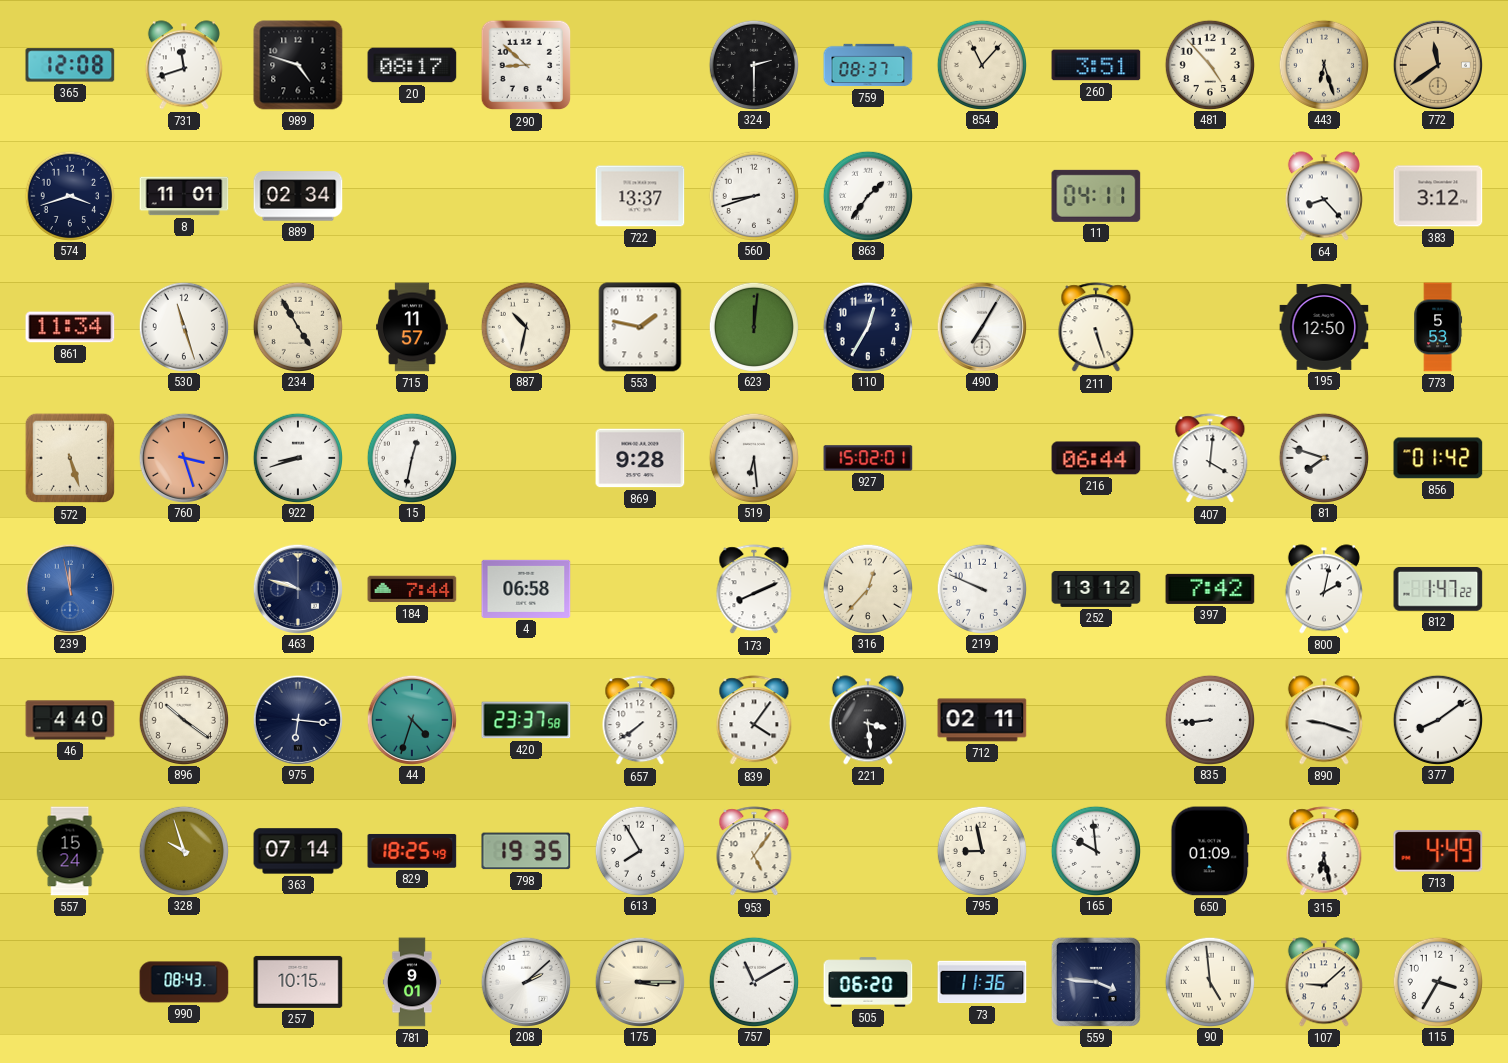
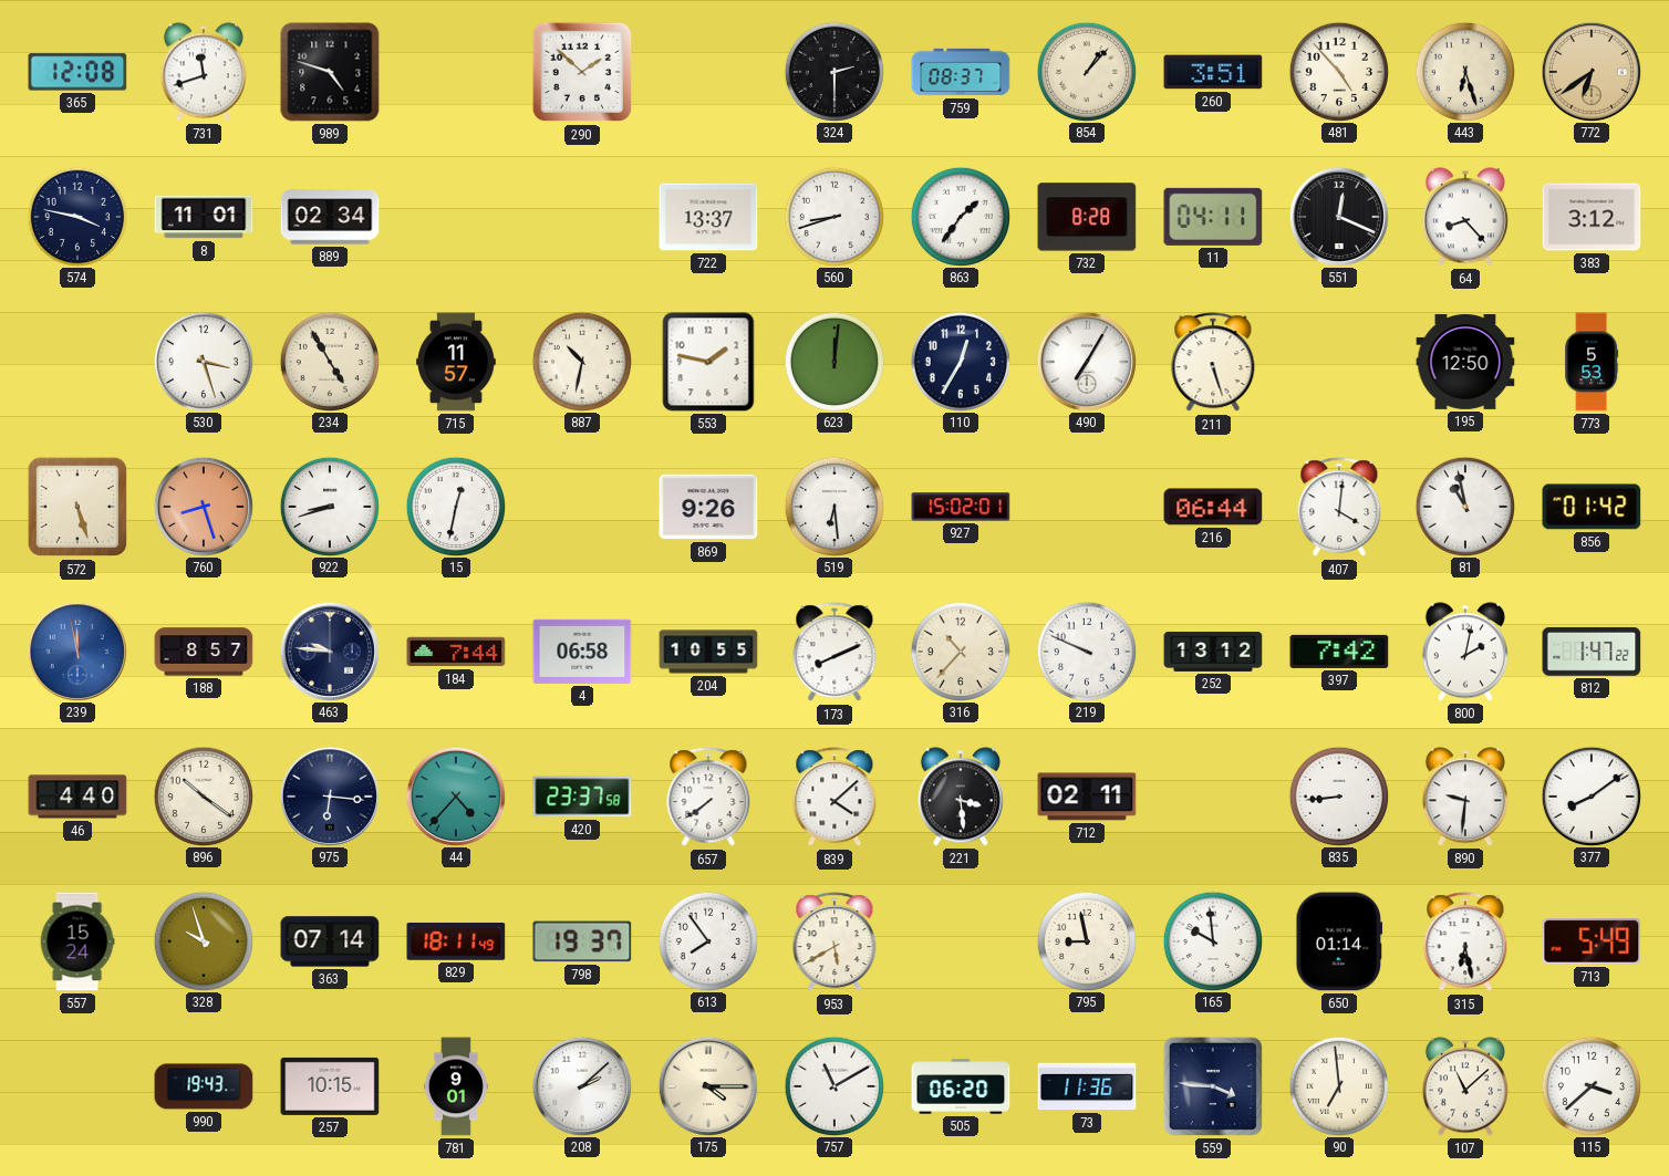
20: 08:17 -> none (412, 65)
290: 8:52 -> 1:52 (582, 72)
854: 11:07 -> 1:07 (1086, 71)
772: 11:39 -> 6:39 (1590, 71)
574: 3:42 -> 3:47 (76, 216)
732: none -> 8:28 (1087, 217)
551: none -> 12:19 (1338, 216)
861: 11:34 -> none (70, 327)
530: 11:27 -> 3:27 (203, 361)
760: 3:27 -> 8:27 (203, 506)
869: 9:28 -> 9:26 (708, 507)
81: 7:48 -> 10:58 (1464, 506)
188: none -> 8:57 (204, 652)
463: 9:48 -> 9:46 (329, 651)
204: none -> 10:55 (708, 652)
316: 12:37 -> 10:37 (960, 651)
44: 4:33 -> 4:37 (455, 795)
839: 4:06 -> 4:08 (834, 798)
890: 9:18 -> 9:31 (1465, 797)
829: 18:25 -> 18:11 (456, 941)
798: 19:35 -> 19:37 (582, 941)
613: 7:55 -> 7:54 (707, 940)
953: 5:06 -> 5:40 (834, 943)
650: 01:09 -> 01:14 (1339, 941)
713: 4:49 -> 5:49 (1592, 941)
990: 08:43 -> 19:43 (204, 1086)
175: 3:15 -> 4:15 (707, 1085)
90: 4:59 -> 6:59 (1338, 1085)
107: 9:08 -> 11:08 (1465, 1086)
115: 3:35 -> 3:38 (1590, 1085)
